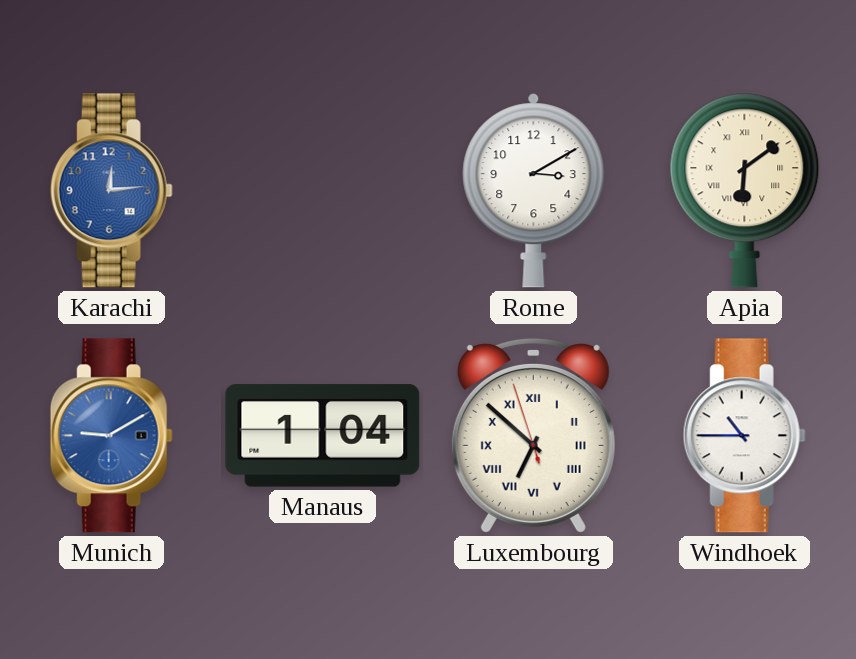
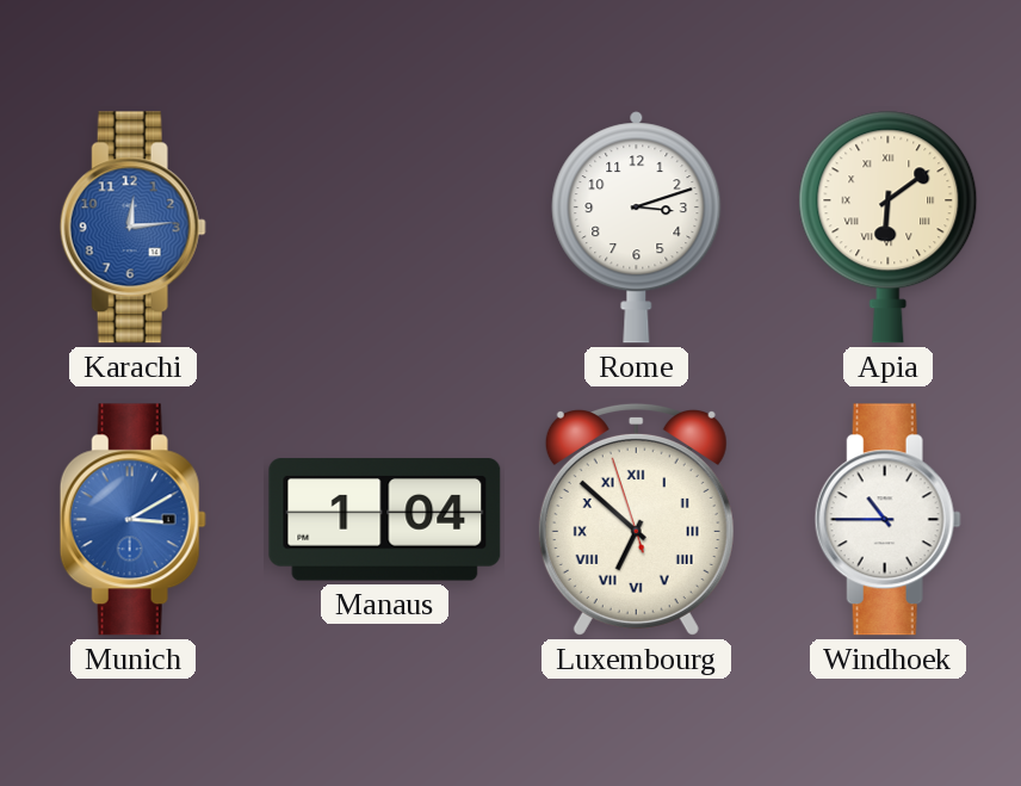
Rome: 3:10 -> 3:12 (637, 228)
Munich: 9:10 -> 3:10 (132, 520)
